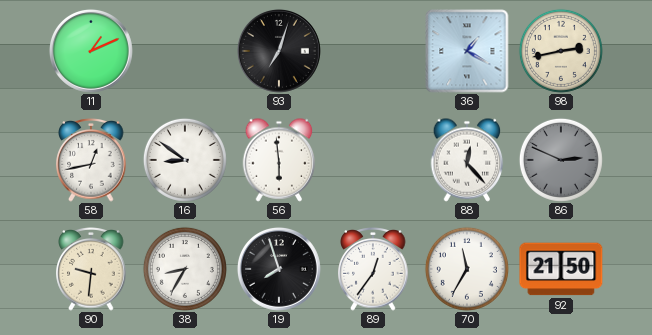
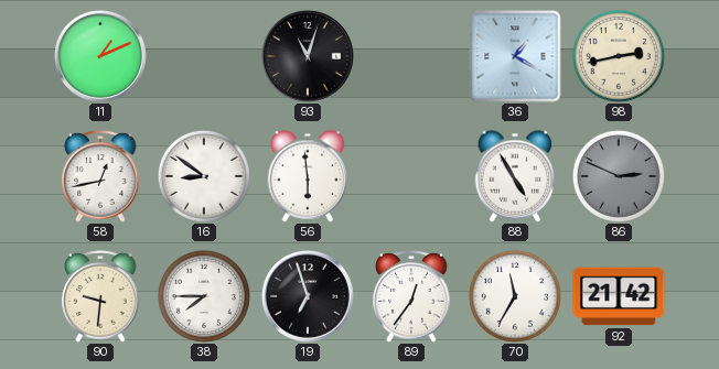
93: 7:03 -> 11:03 (308, 56)
88: 12:23 -> 4:55 (515, 176)
38: 8:35 -> 7:45 (204, 296)
19: 7:57 -> 6:57 (308, 296)
92: 21:50 -> 21:42 (619, 296)
